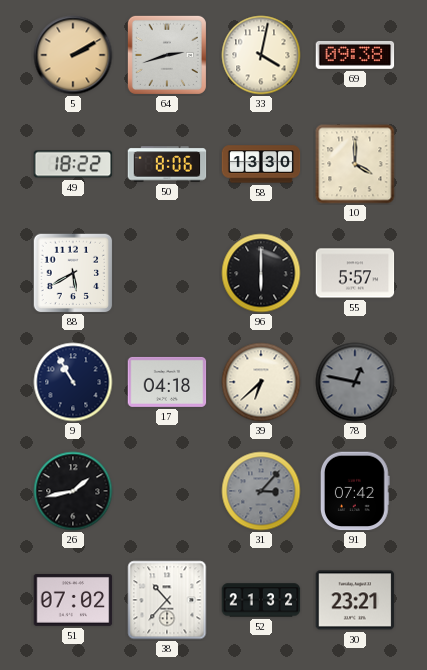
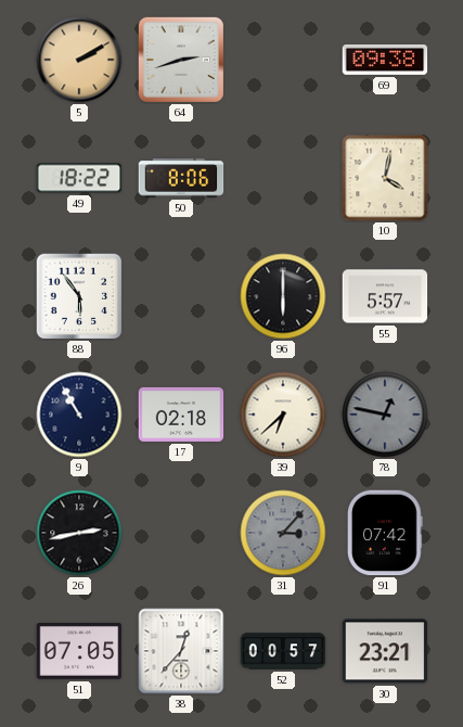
33: 4:02 -> none (261, 55)
58: 13:30 -> none (261, 164)
10: 4:00 -> 4:02 (385, 178)
88: 5:40 -> 5:54 (79, 296)
17: 04:18 -> 02:18 (181, 414)
26: 1:43 -> 2:43 (79, 533)
51: 07:02 -> 07:05 (79, 651)
38: 10:37 -> 12:37 (181, 651)
52: 21:32 -> 00:57 (283, 651)
